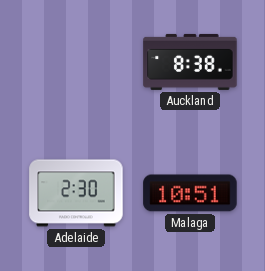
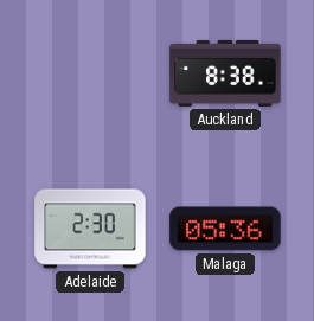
Malaga: 10:51 -> 05:36 (225, 229)
